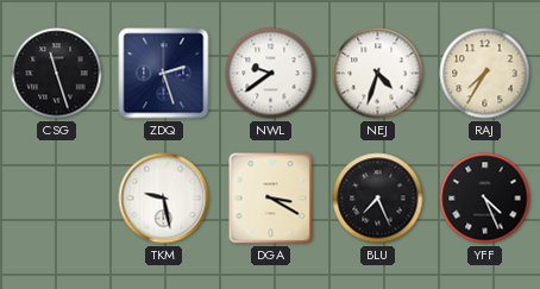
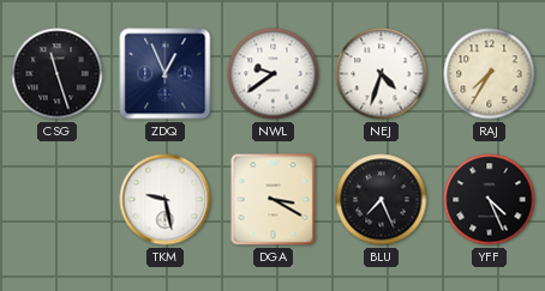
ZDQ: 2:27 -> 12:56 (166, 74)
